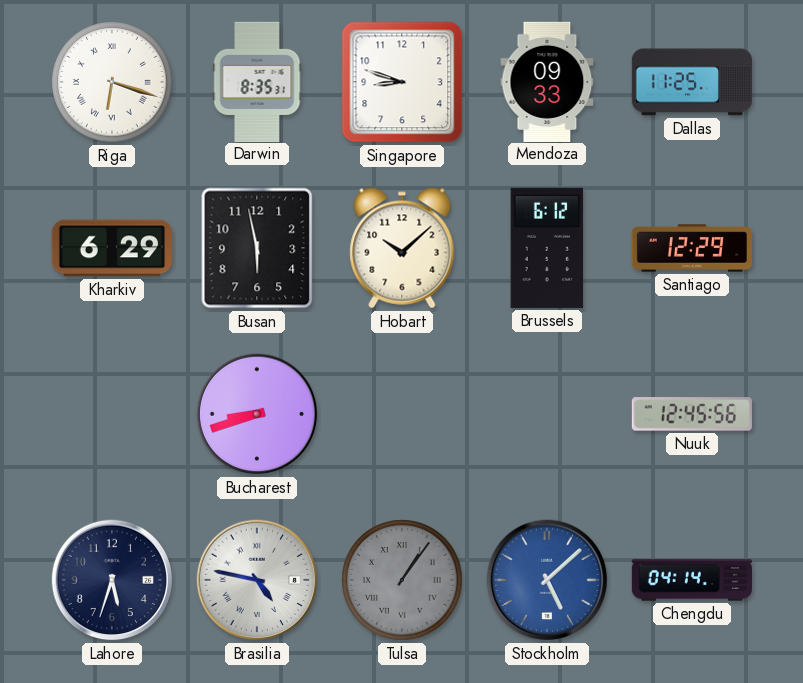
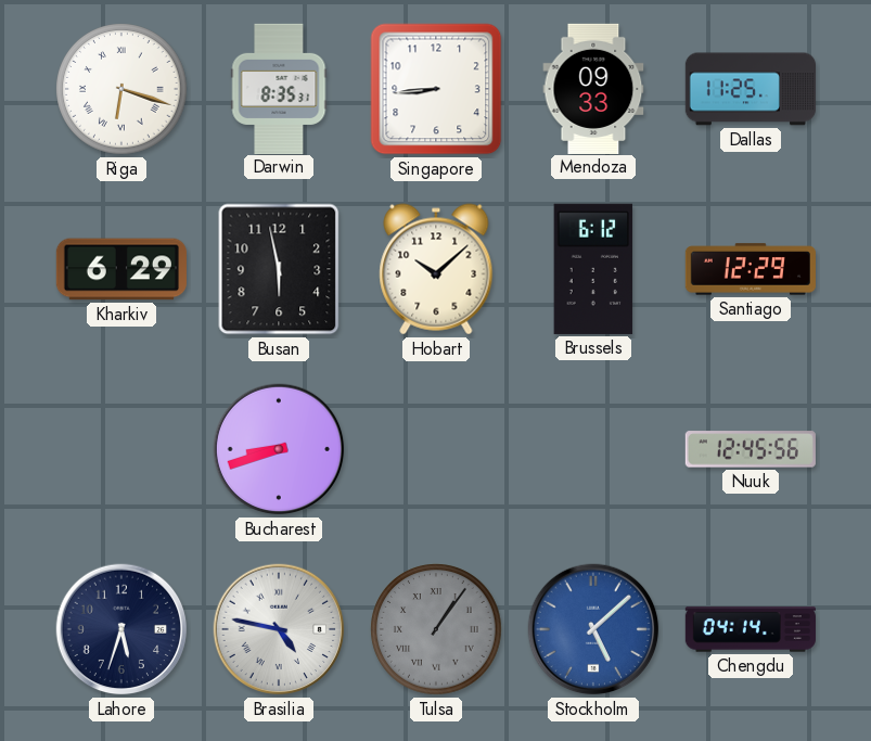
Singapore: 8:48 -> 8:44 (436, 89)
